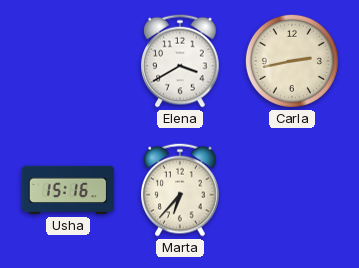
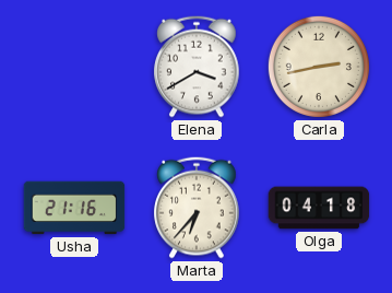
Usha: 15:16 -> 21:16 (74, 208)
Olga: none -> 04:18 (319, 208)
